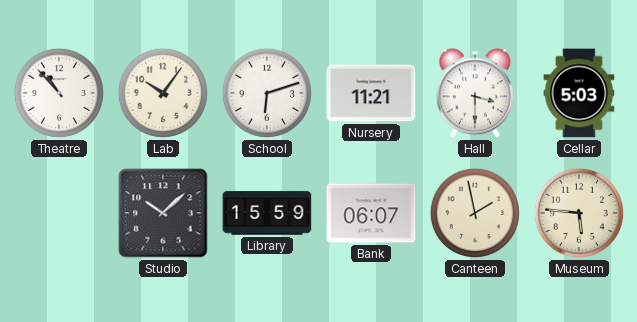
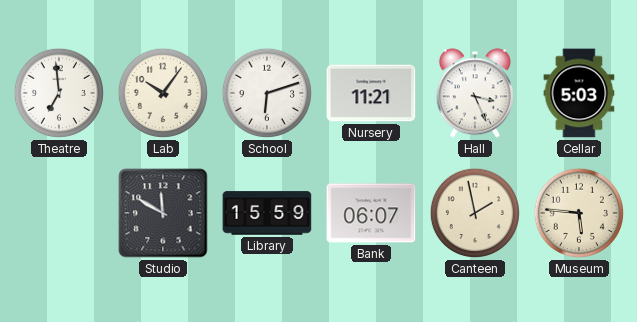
Theatre: 10:53 -> 6:59 (59, 93)
Hall: 3:30 -> 3:26 (475, 93)
Studio: 10:08 -> 11:50 (163, 213)
